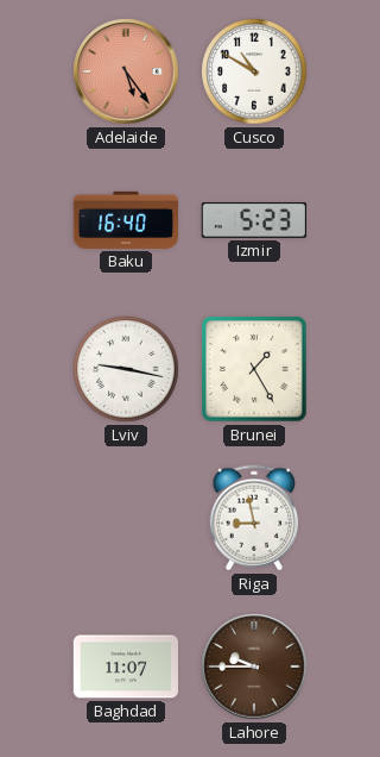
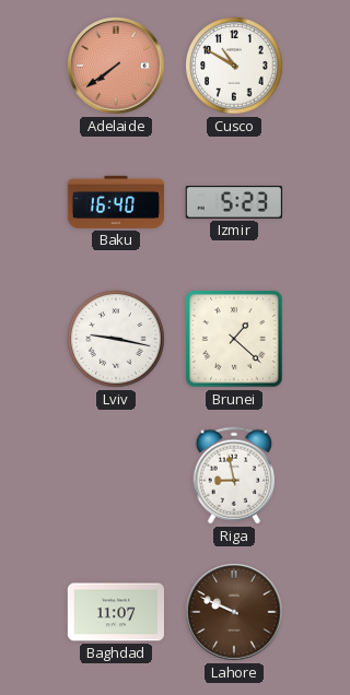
Adelaide: 5:24 -> 7:39 (116, 66)
Brunei: 1:25 -> 1:22 (234, 339)
Lahore: 9:45 -> 9:49 (234, 612)
